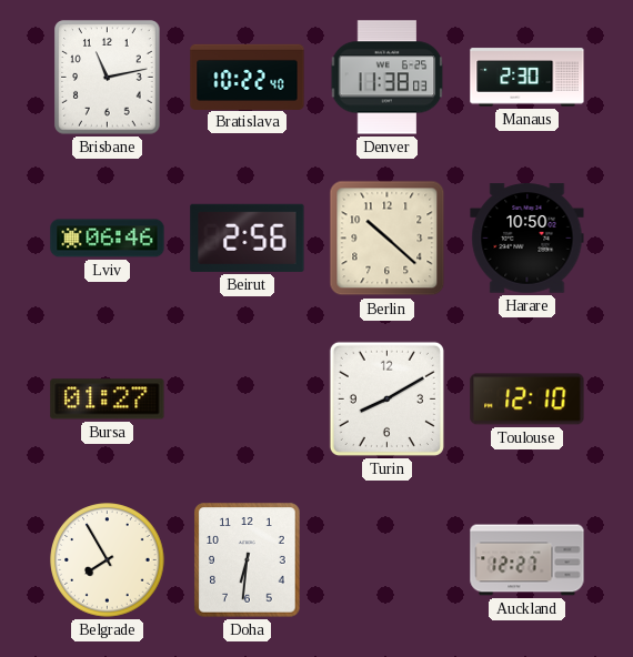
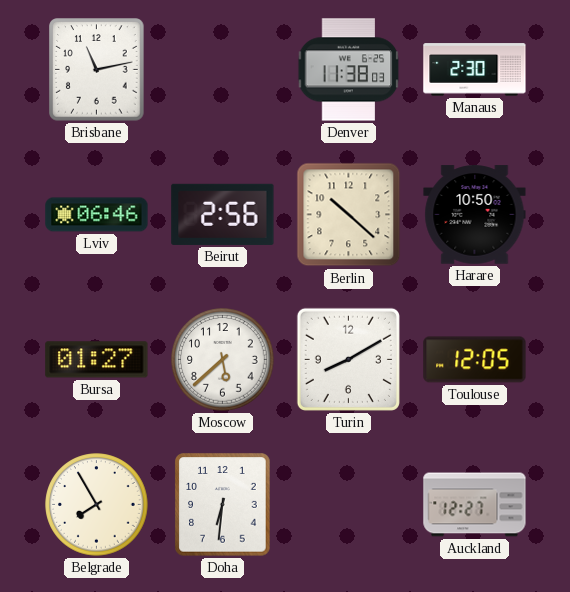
Bratislava: 10:22 -> none (248, 77)
Moscow: none -> 5:38 (223, 360)
Toulouse: 12:10 -> 12:05 (475, 360)
